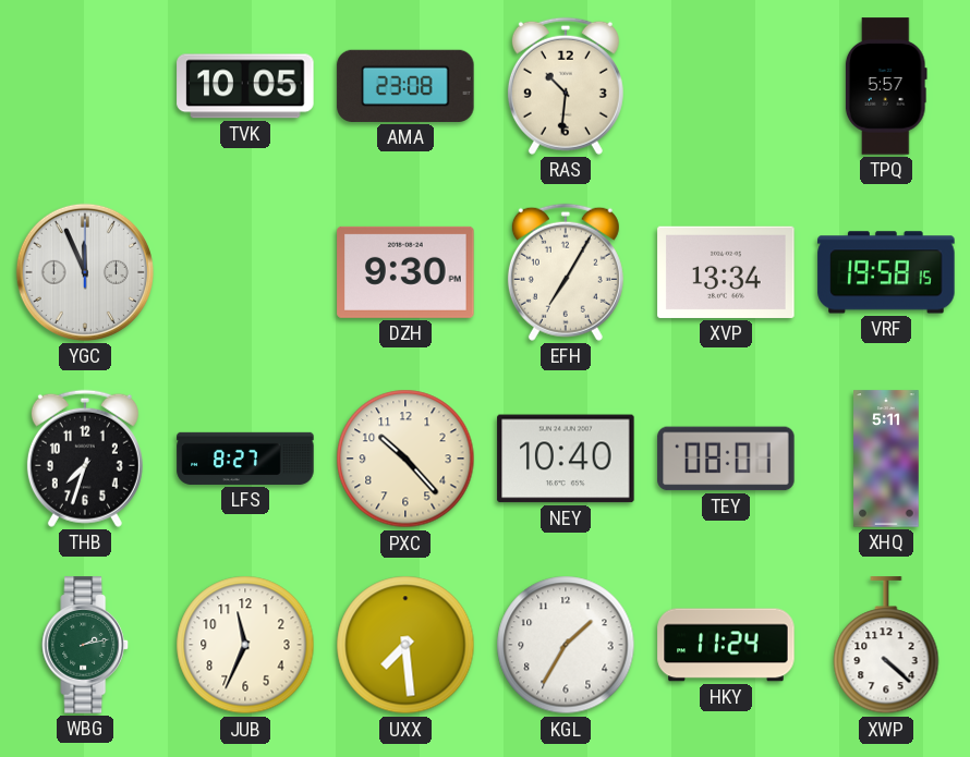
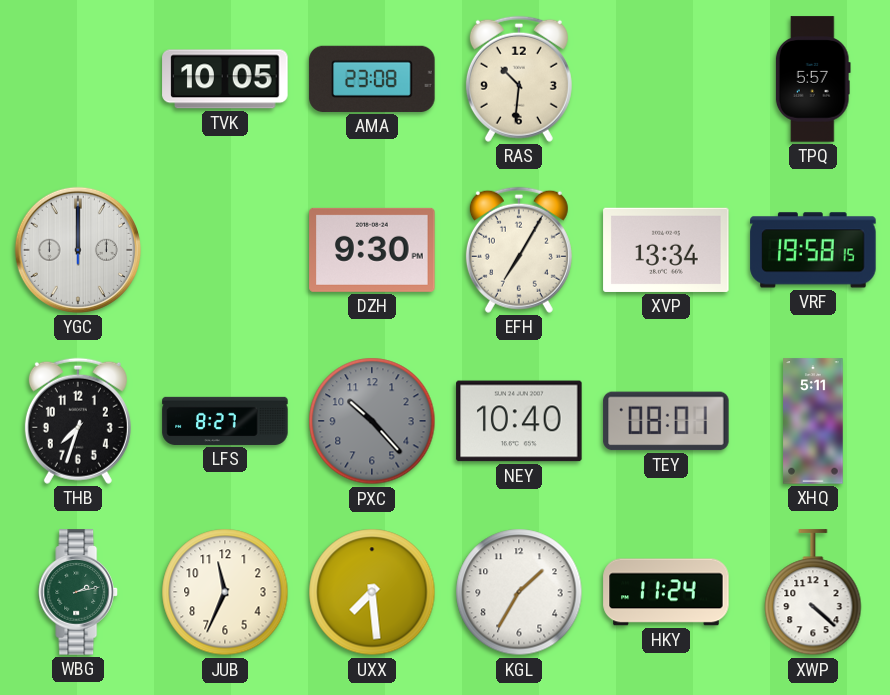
YGC: 11:56 -> 12:00 (78, 250)
PXC dial: cream -> grey (372, 421)
